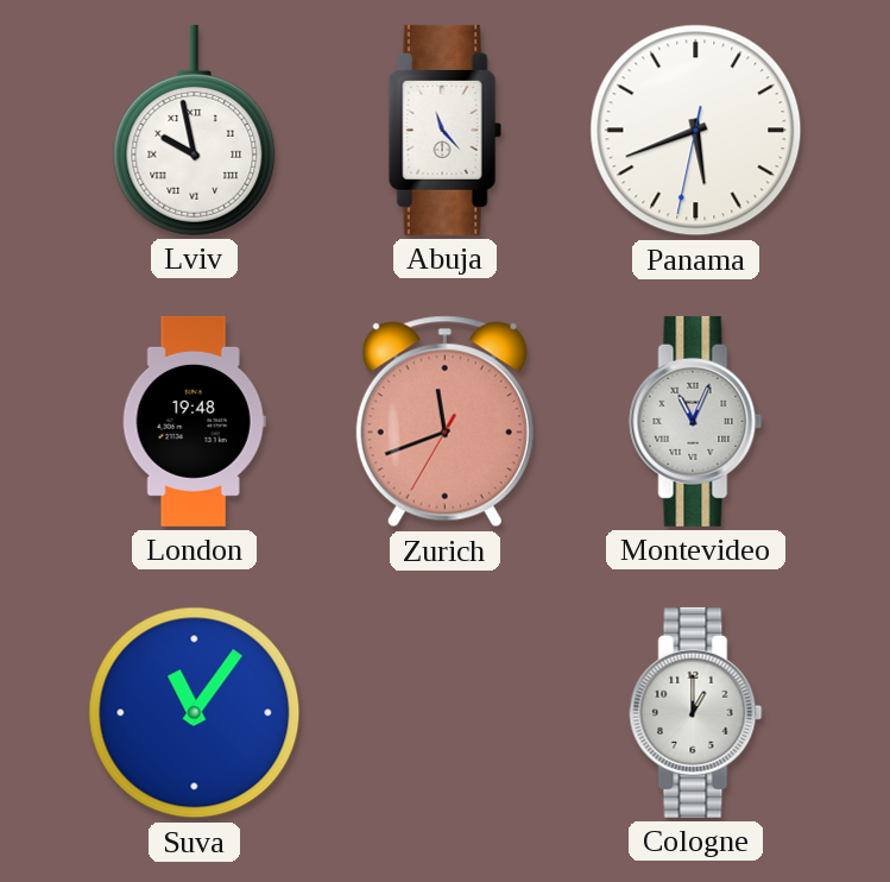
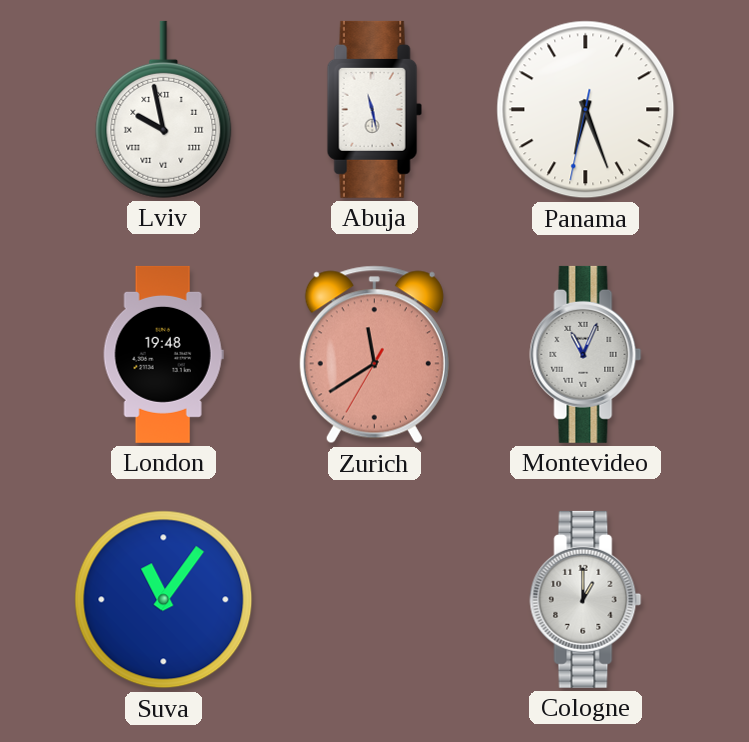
Abuja: 11:23 -> 11:28 (374, 109)
Panama: 5:41 -> 6:26 (586, 110)
Zurich: 11:41 -> 11:39 (374, 355)
